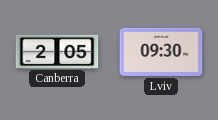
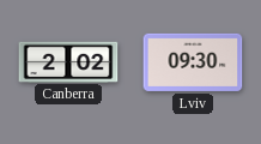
Canberra: 2:05 -> 2:02 (68, 61)
